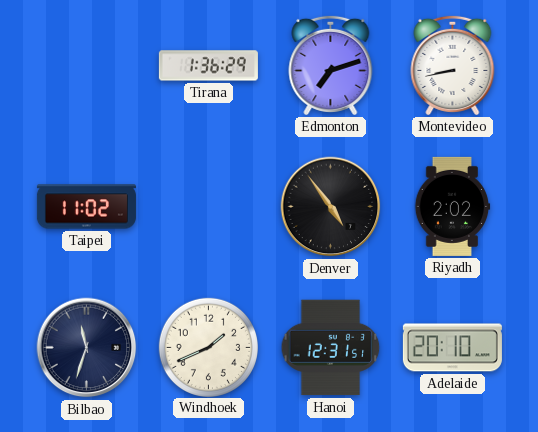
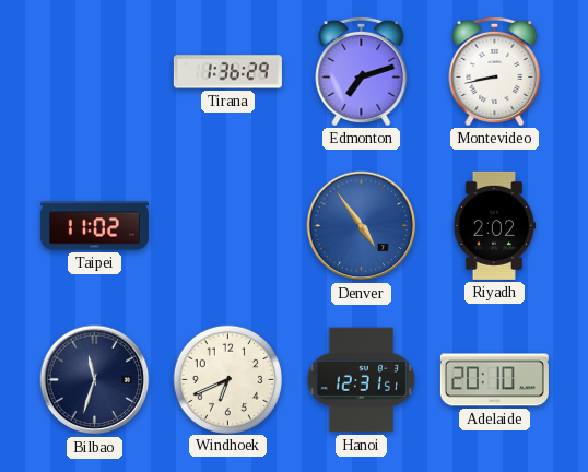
Denver dial: black -> blue (362, 226)
Windhoek: 1:41 -> 6:41 (227, 379)
